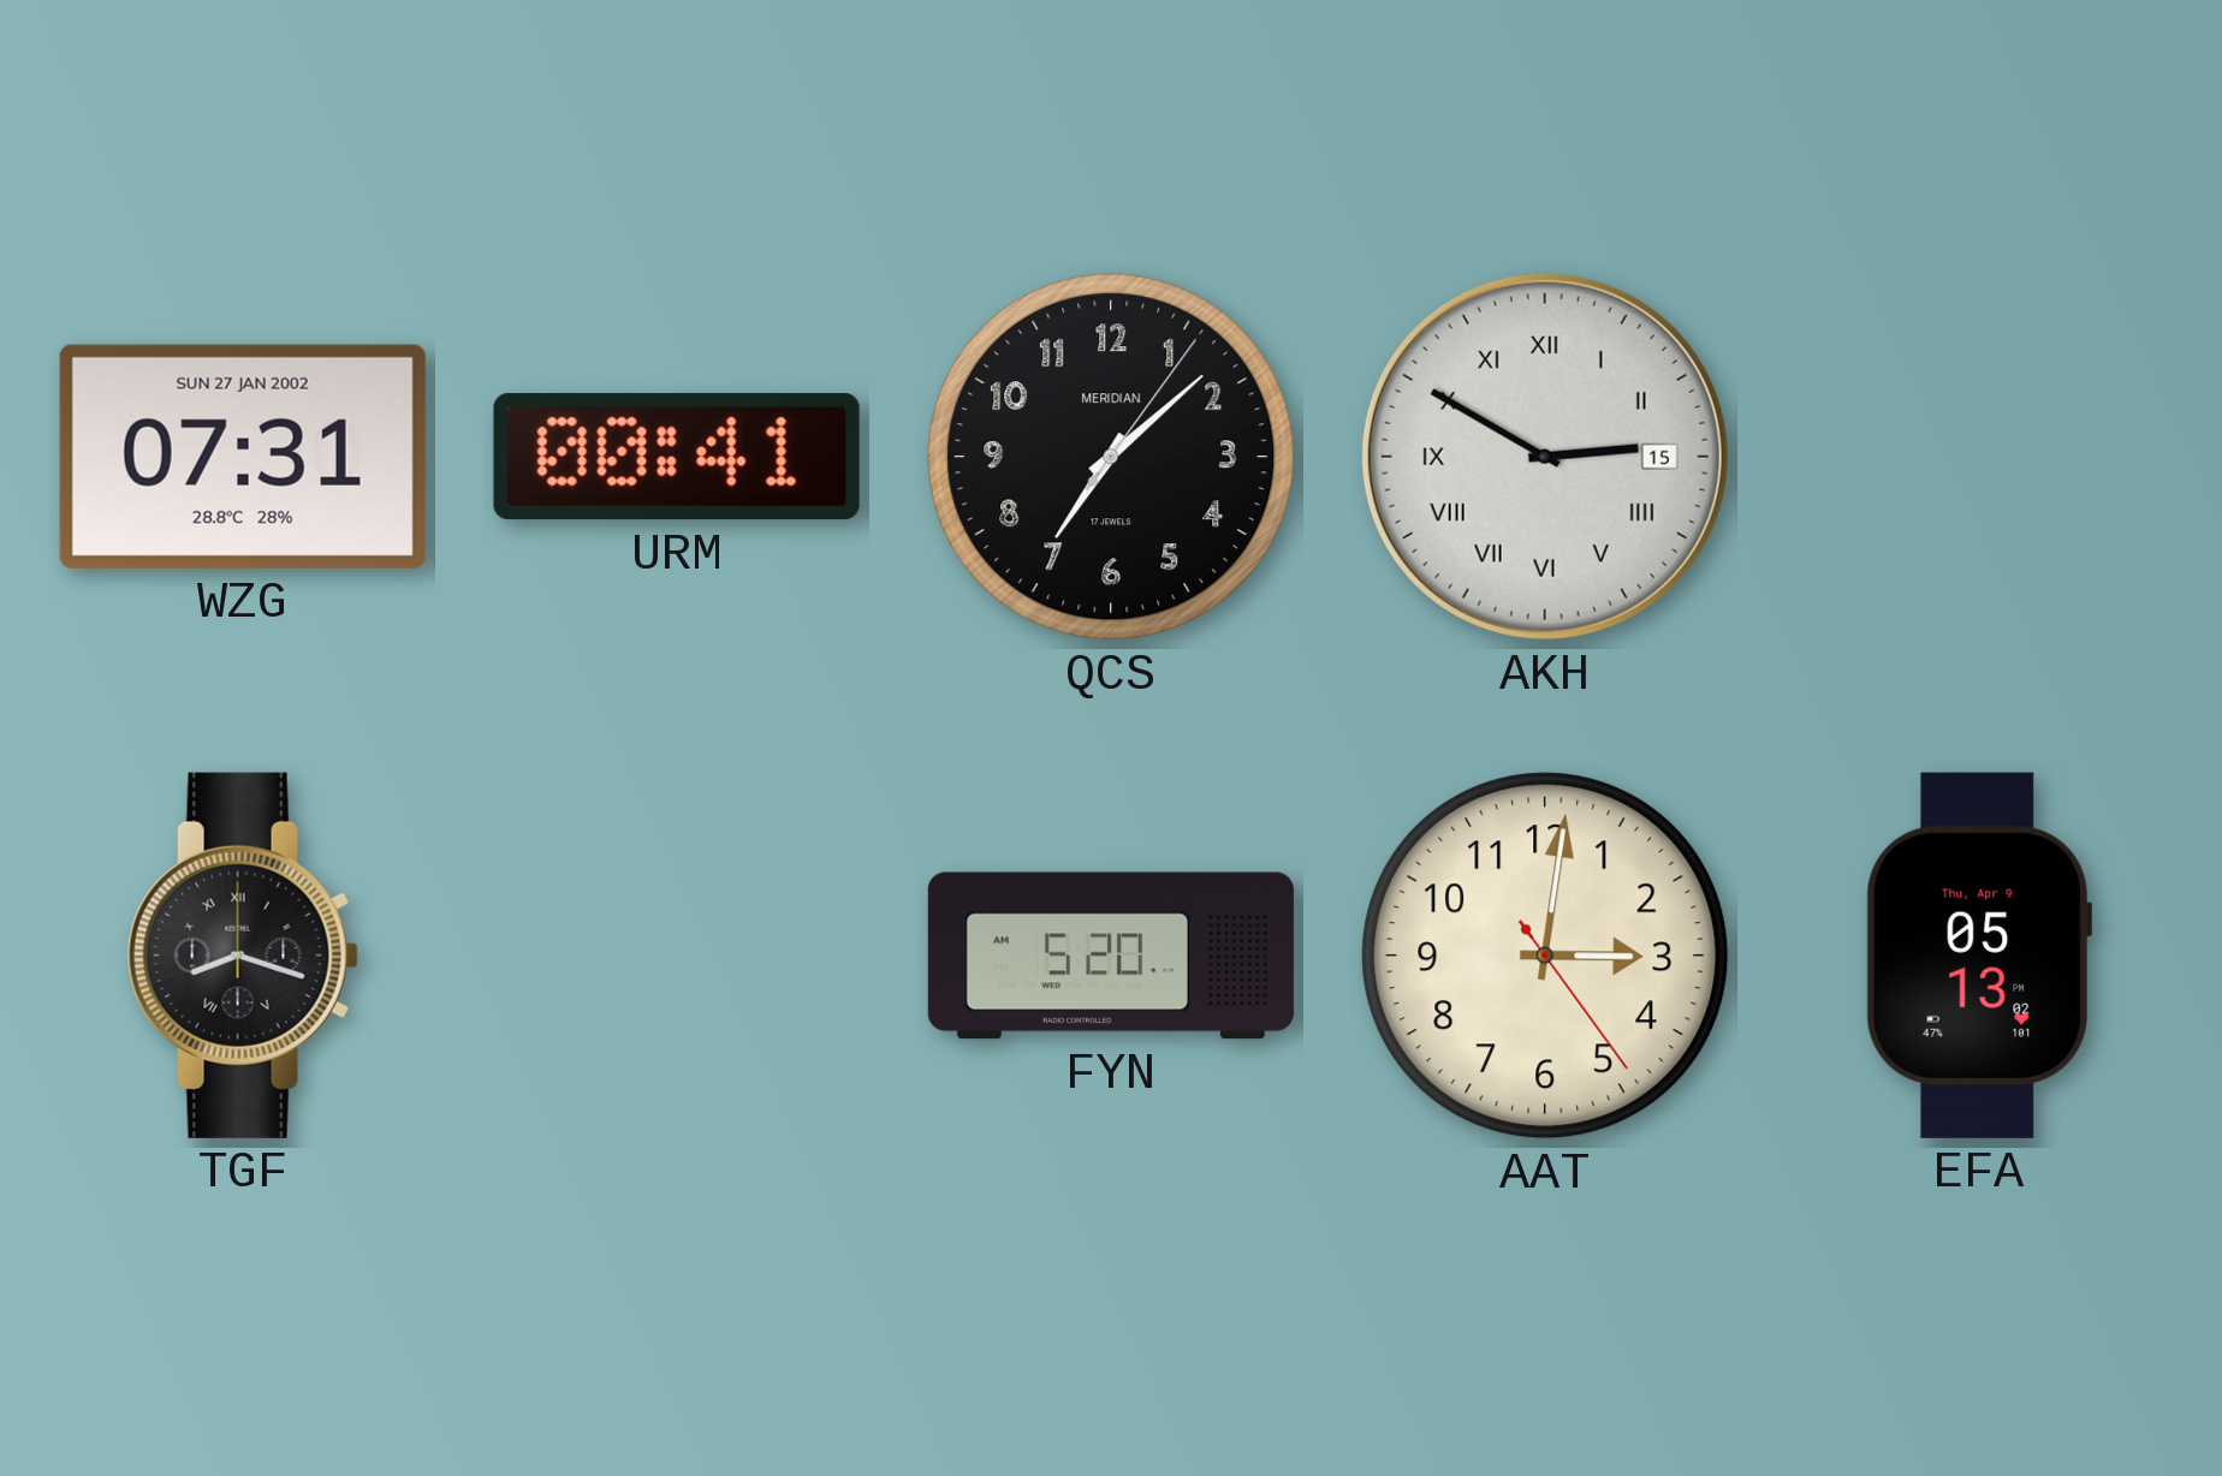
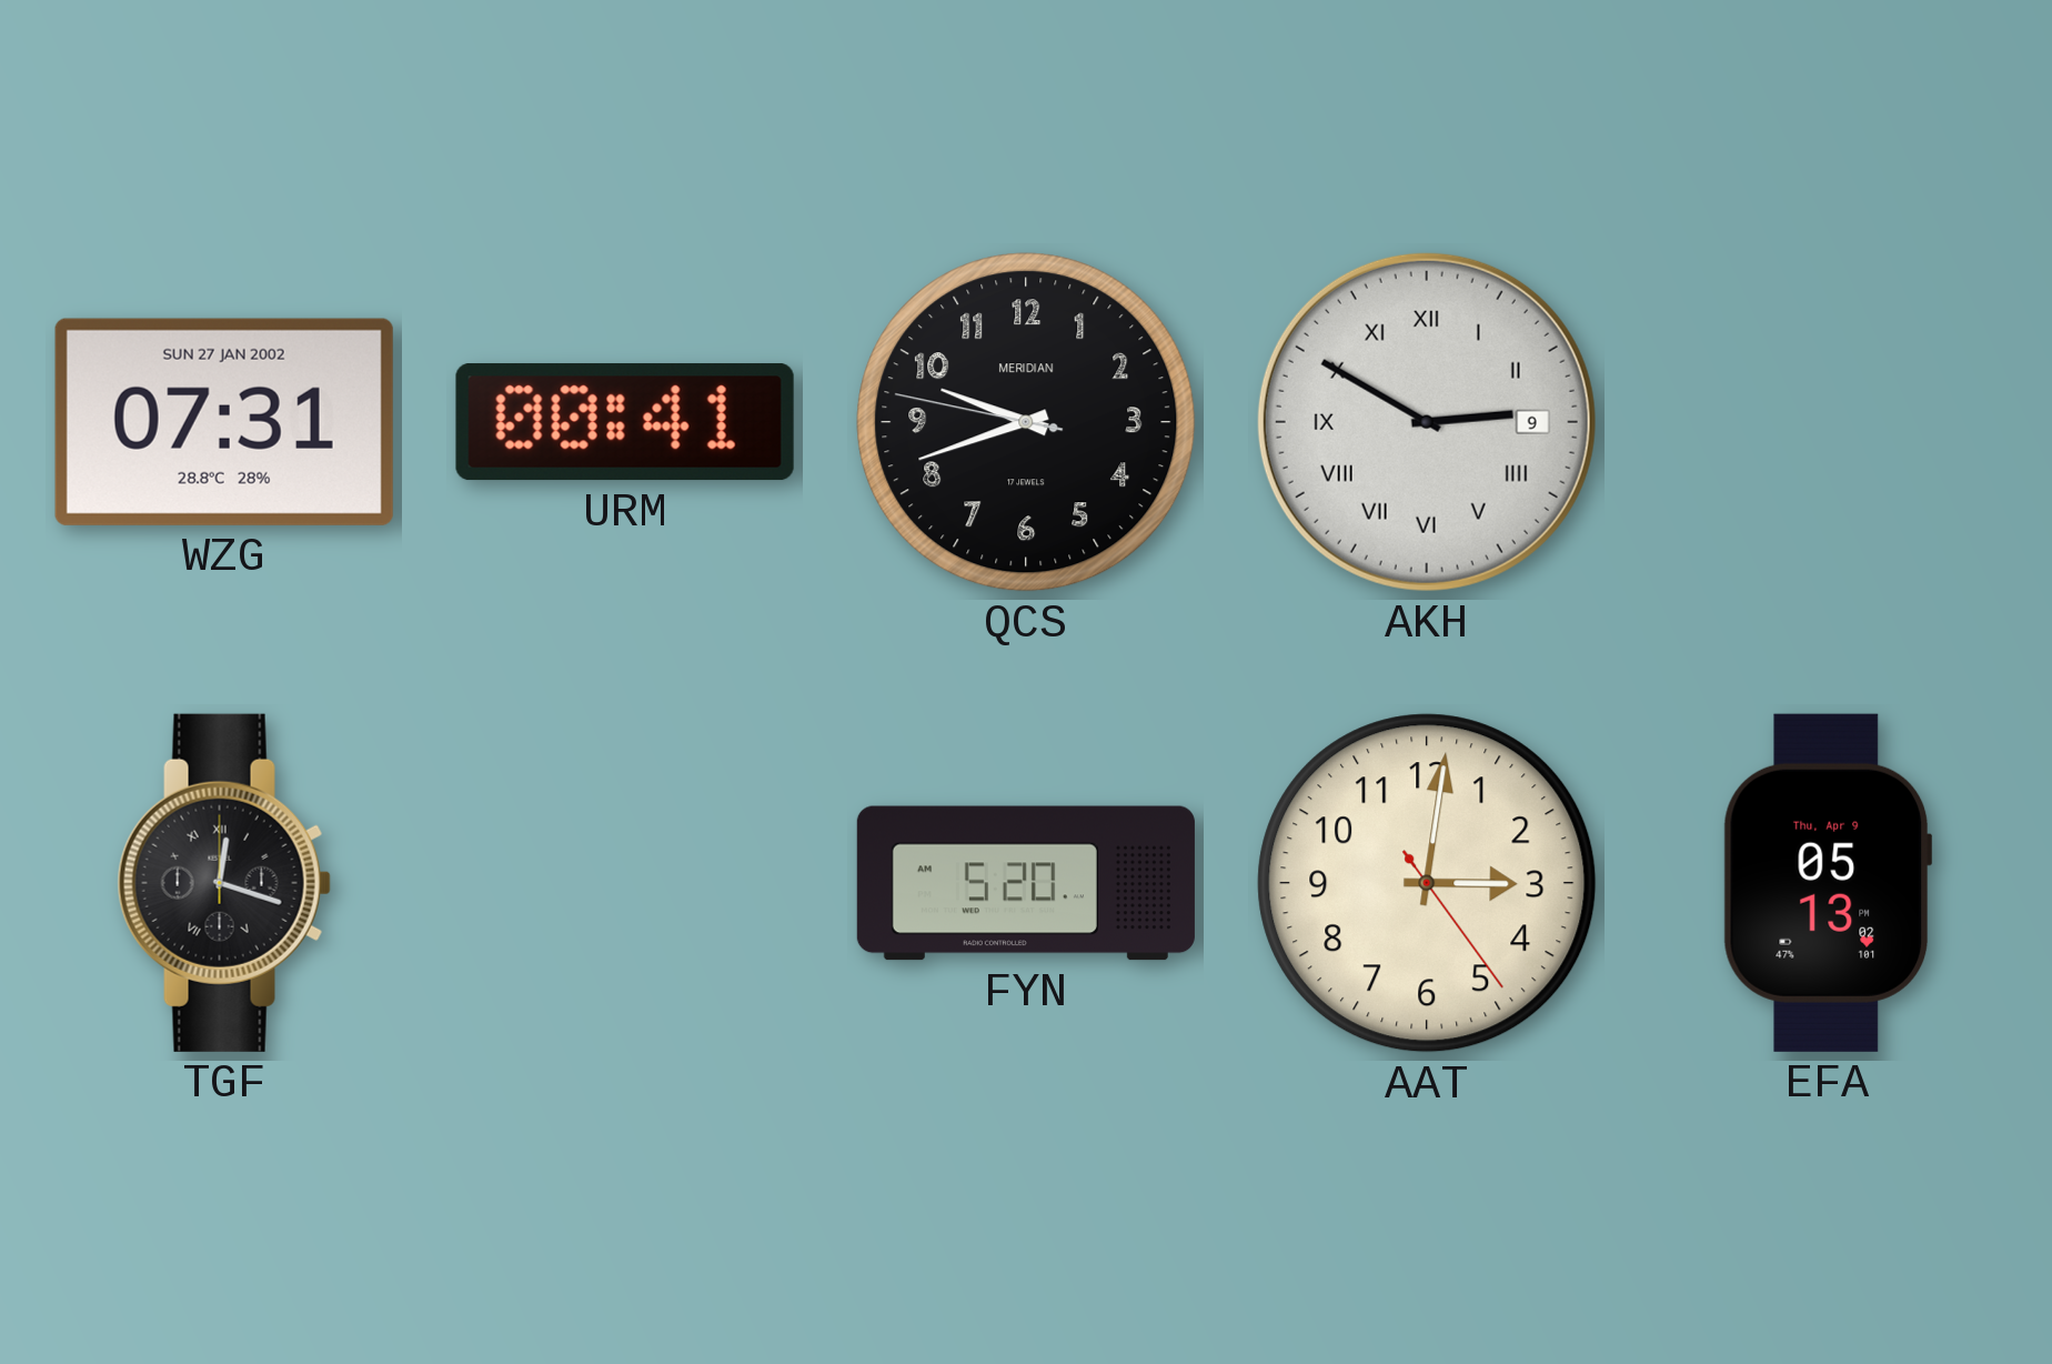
QCS: 7:08 -> 9:41 (1026, 422)
AKH date: 15 -> 9 (1427, 422)
TGF: 8:18 -> 12:18 (224, 883)
